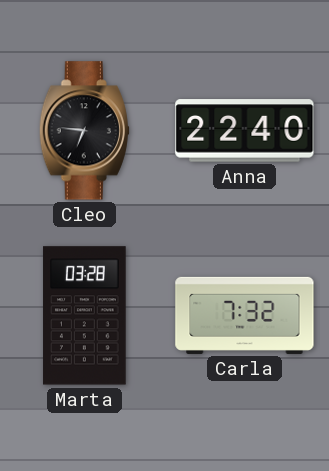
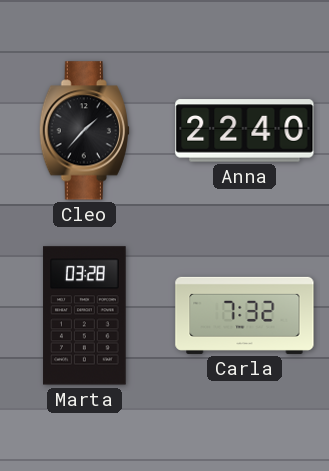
Cleo: 6:46 -> 1:37 (84, 131)
